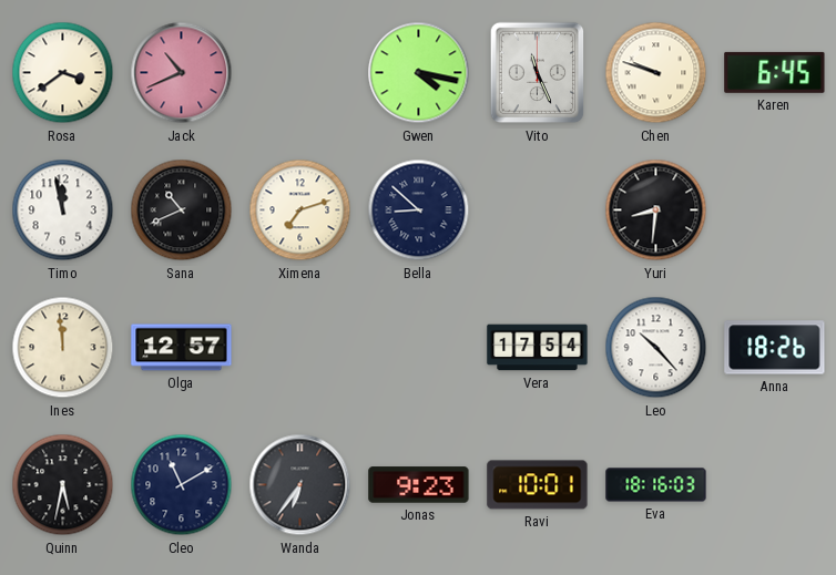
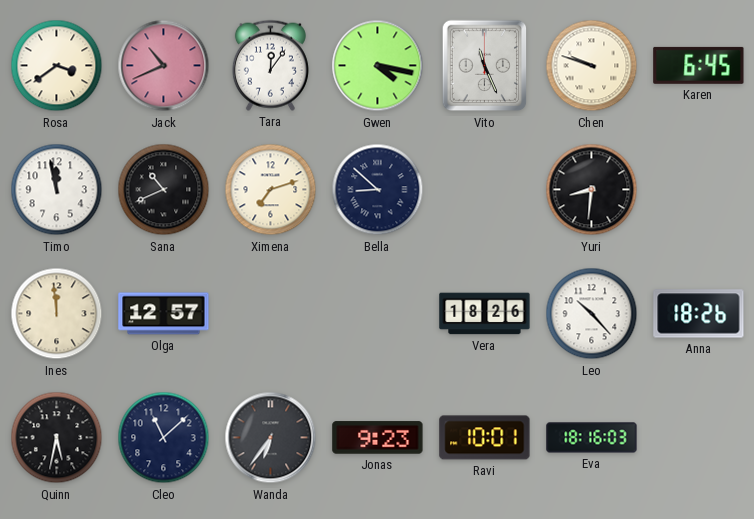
Tara: none -> 12:06 (270, 65)
Vera: 17:54 -> 18:26 (485, 314)
Cleo: 11:10 -> 11:08 (164, 438)
